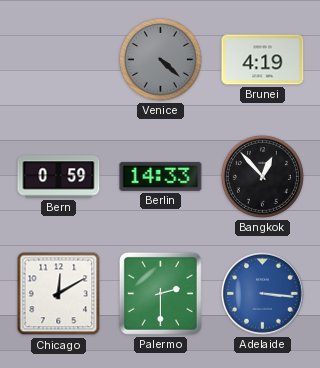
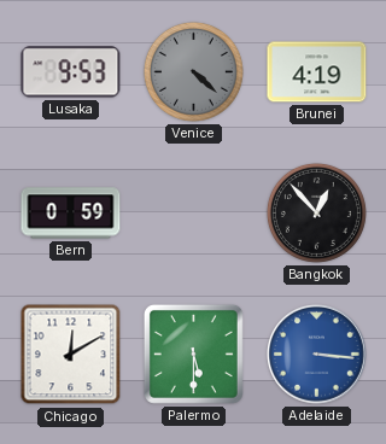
Lusaka: none -> 9:53 (71, 72)
Berlin: 14:33 -> none (161, 176)
Palermo: 2:30 -> 5:30 (193, 354)
